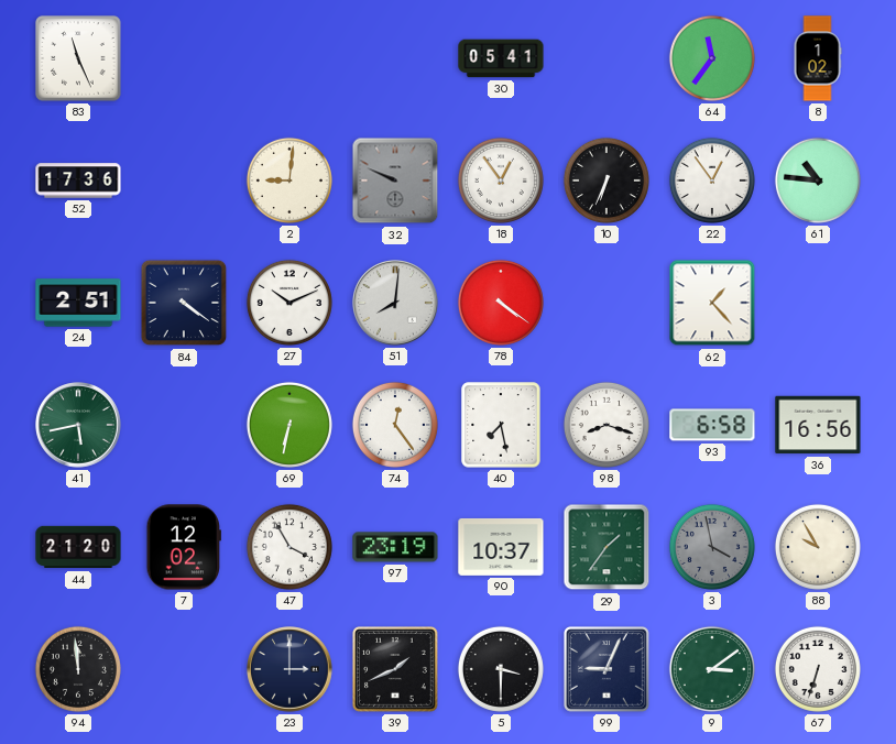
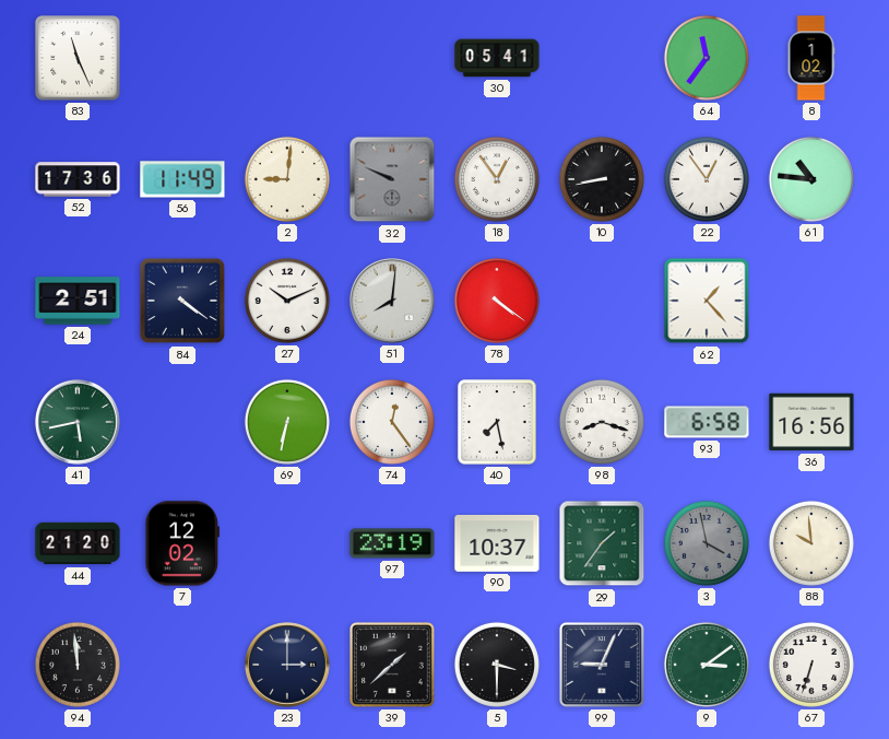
56: none -> 11:49 (182, 179)
10: 6:34 -> 8:43 (602, 179)
47: 3:55 -> none (289, 547)
88: 9:55 -> 9:59 (811, 543)
39: 1:41 -> 1:38 (393, 666)
